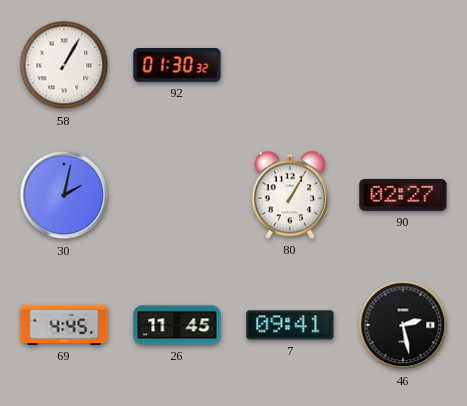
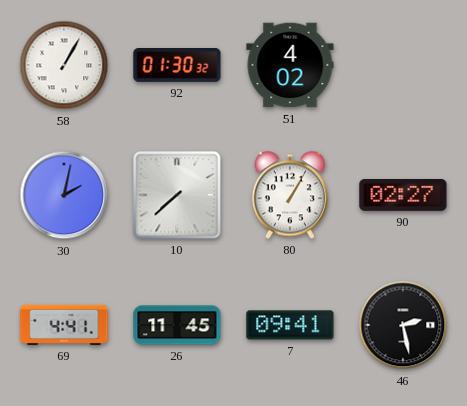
51: none -> 4:02 (290, 65)
10: none -> 7:38 (177, 195)
69: 4:45 -> 4:41 (64, 325)
